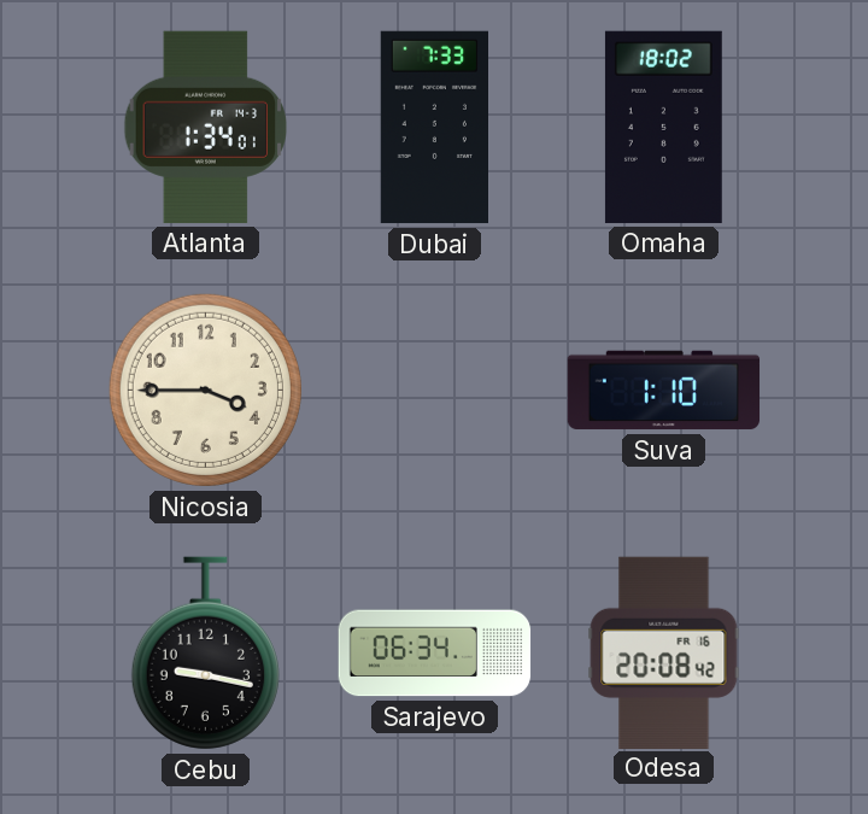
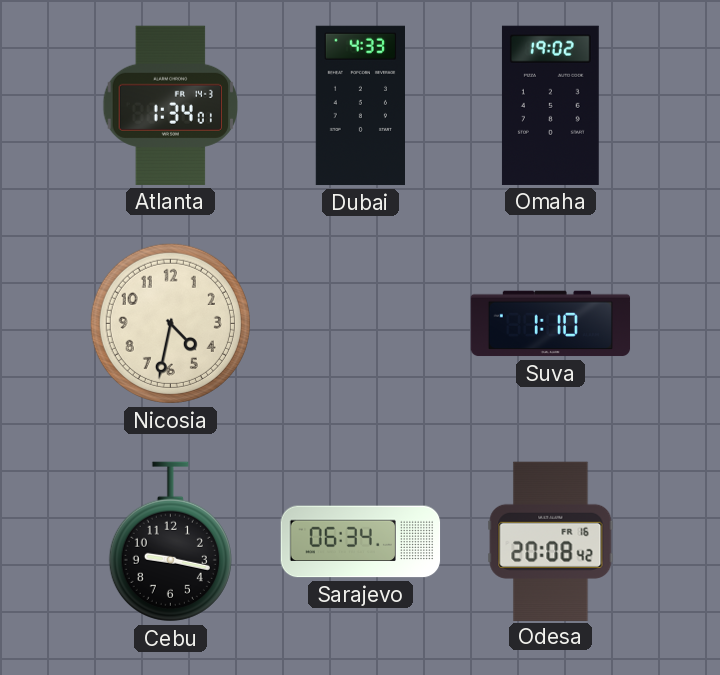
Dubai: 7:33 -> 4:33 (360, 106)
Omaha: 18:02 -> 19:02 (550, 105)
Nicosia: 3:45 -> 4:32 (170, 323)
